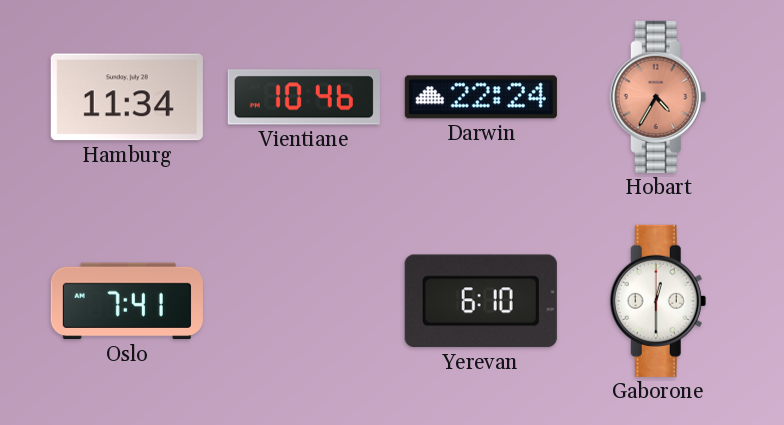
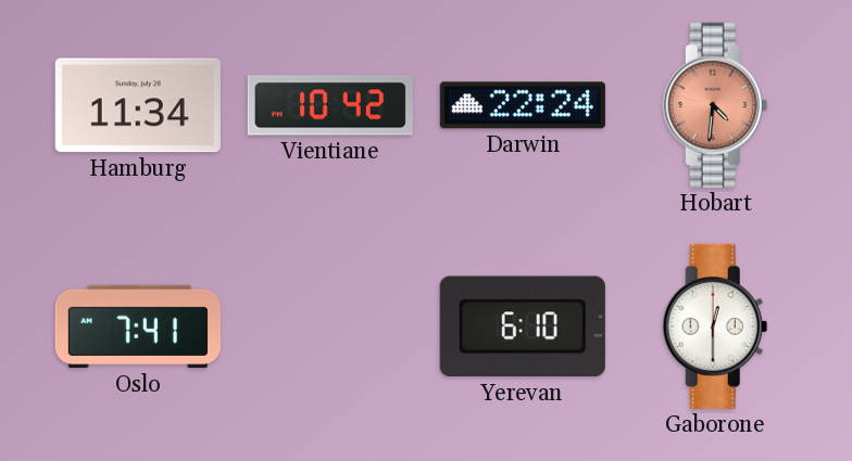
Vientiane: 10:46 -> 10:42 (330, 105)
Hobart: 4:35 -> 4:31 (715, 105)
